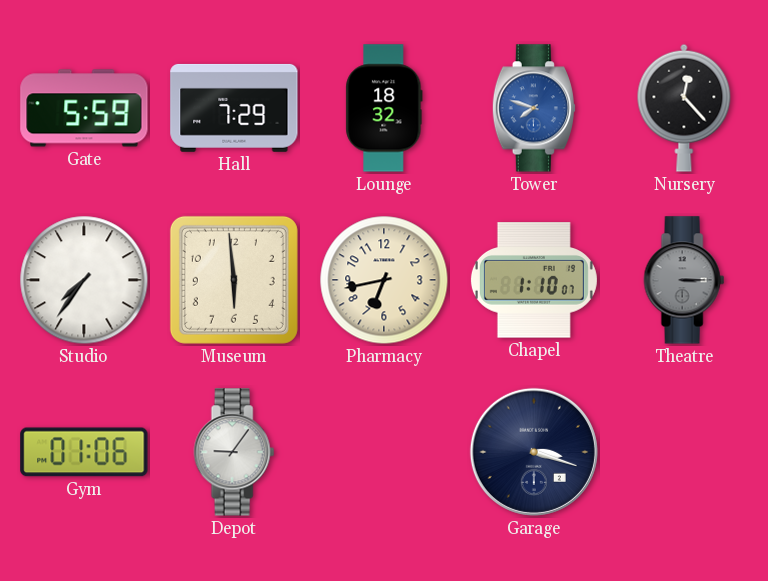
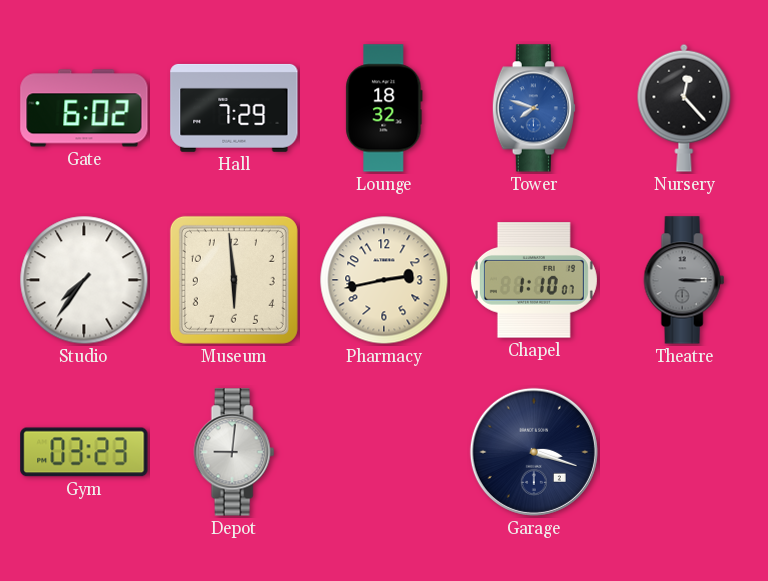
Gate: 5:59 -> 6:02 (84, 108)
Pharmacy: 6:43 -> 2:43 (384, 280)
Gym: 01:06 -> 03:23 (84, 452)
Depot: 9:06 -> 9:01 (234, 452)
